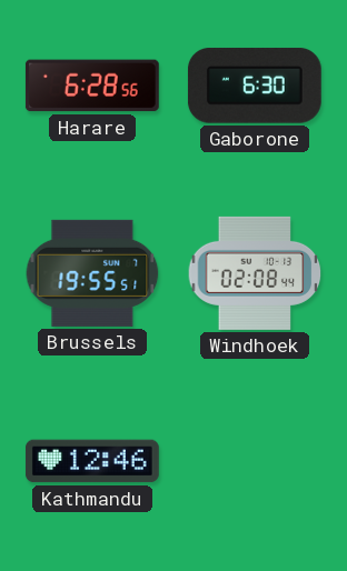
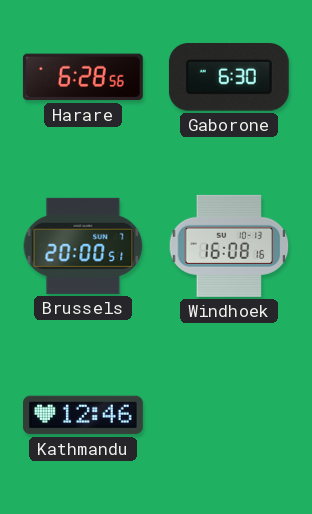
Brussels: 19:55 -> 20:00 (83, 246)
Windhoek: 02:08 -> 16:08 (229, 246)
